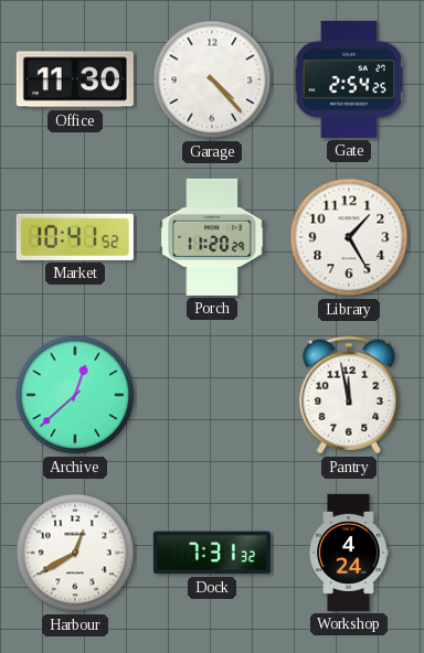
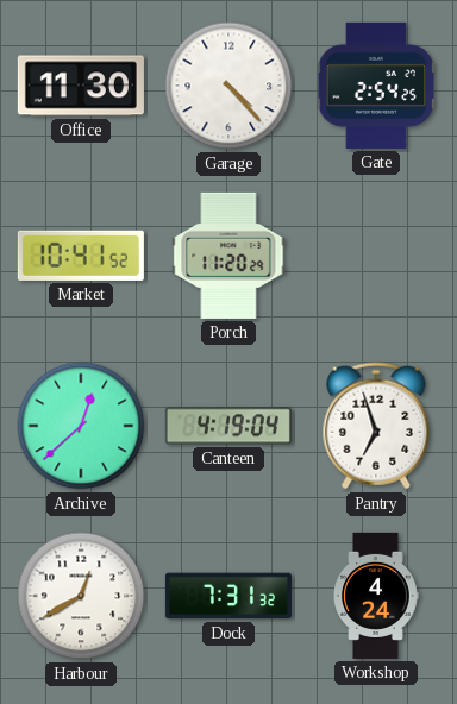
Library: 1:25 -> none (349, 237)
Canteen: none -> 4:19 (228, 426)
Pantry: 11:58 -> 6:57 (376, 426)
